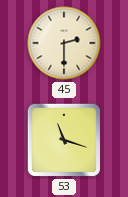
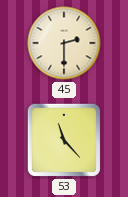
53: 11:18 -> 11:23 (64, 140)
